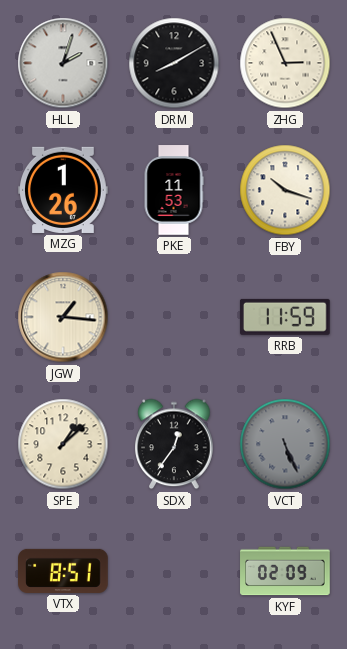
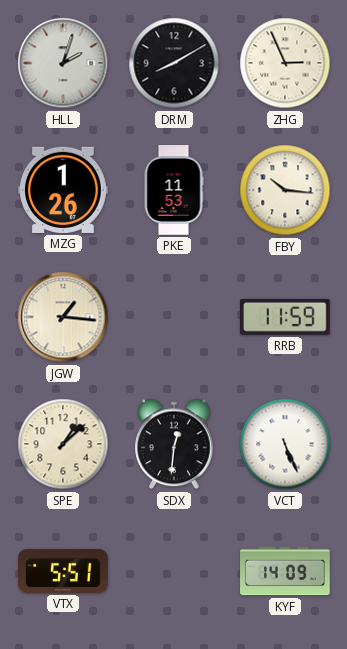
FBY: 10:18 -> 10:16 (285, 190)
SDX: 12:36 -> 12:31 (174, 444)
VCT dial: grey -> white (285, 444)
VTX: 8:51 -> 5:51 (63, 571)
KYF: 02:09 -> 14:09 (285, 571)
